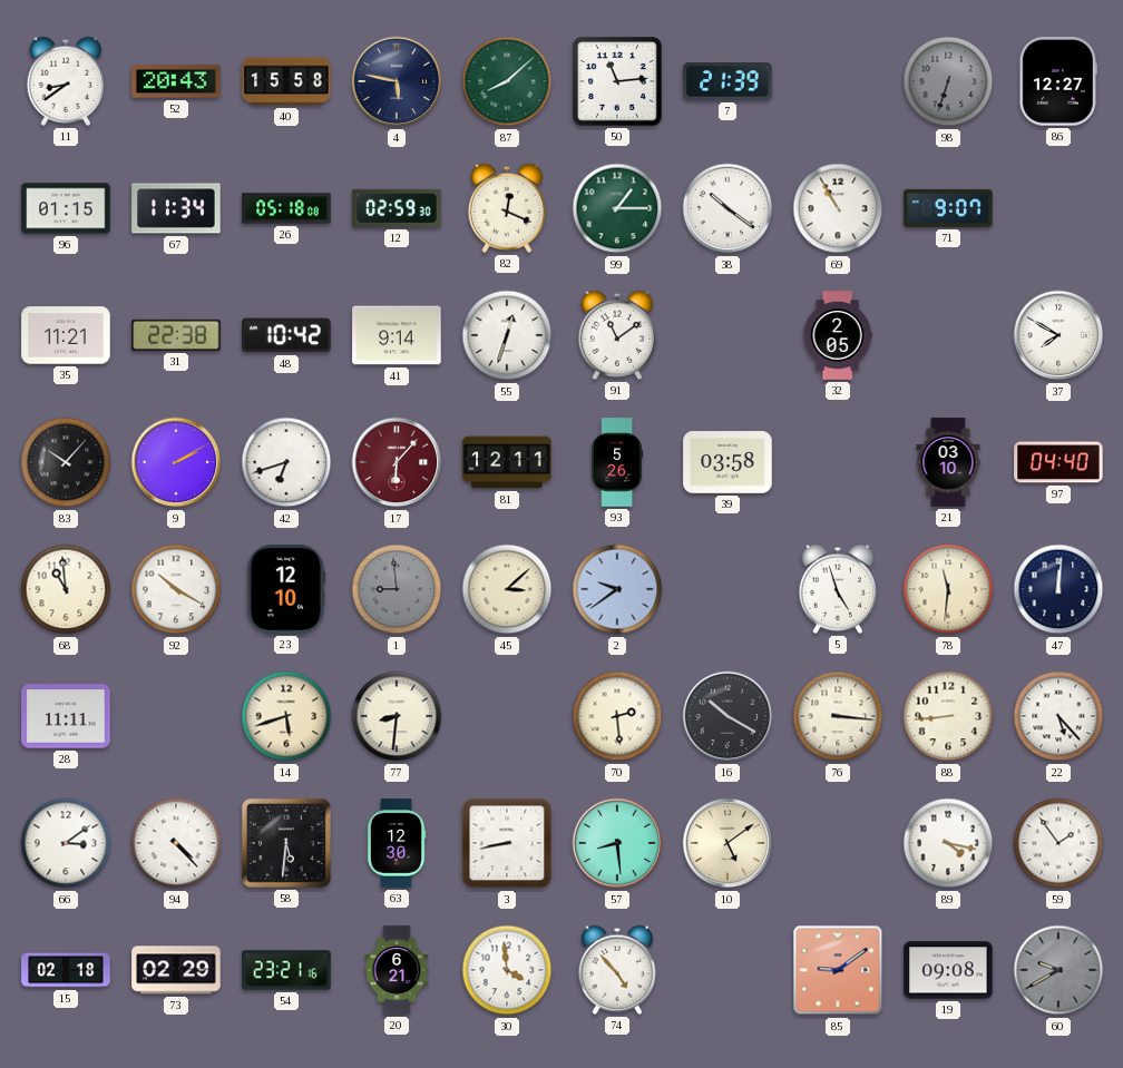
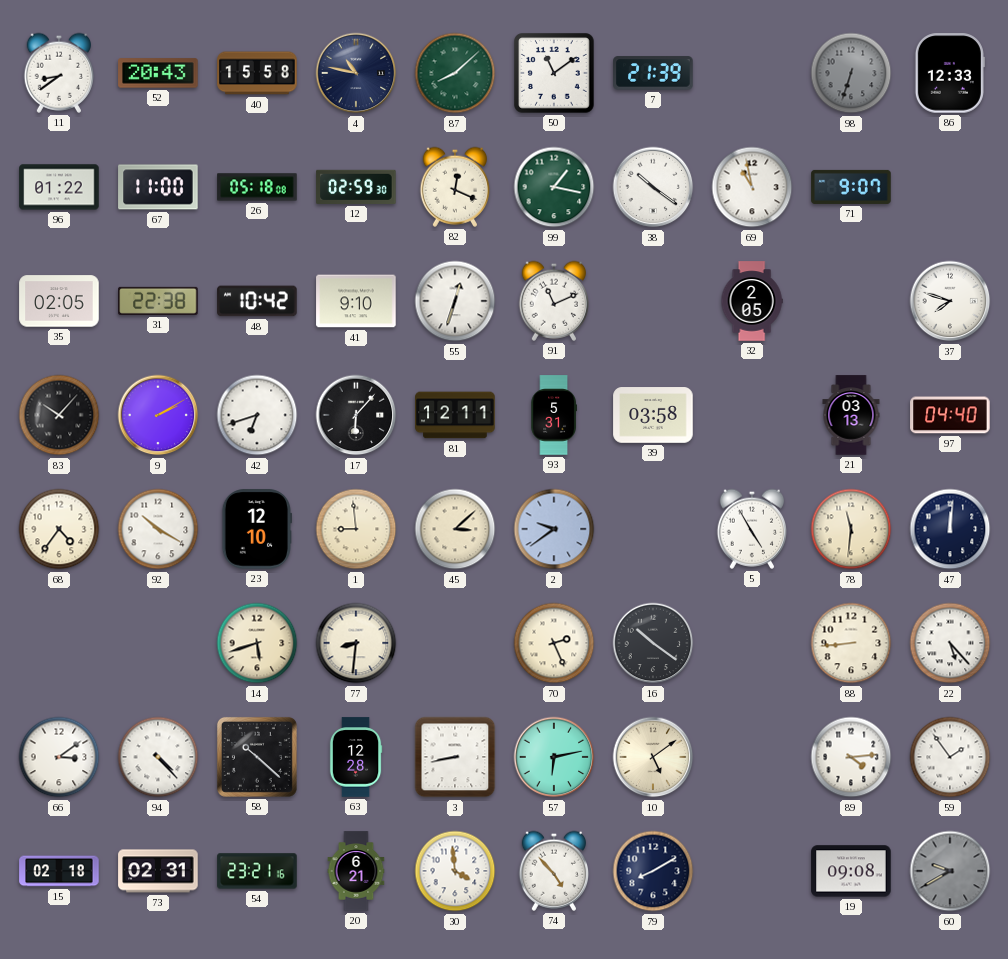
4: 5:47 -> 10:47 (356, 73)
50: 11:14 -> 11:09 (554, 73)
86: 12:27 -> 12:33 (950, 73)
96: 01:15 -> 01:22 (59, 187)
67: 11:34 -> 11:00 (158, 187)
99: 1:15 -> 1:17 (554, 187)
69: 10:55 -> 10:58 (752, 187)
35: 11:21 -> 02:05 (59, 301)
41: 9:14 -> 9:10 (356, 301)
91: 11:09 -> 11:11 (553, 301)
37: 7:50 -> 7:48 (950, 301)
17 dial: burgundy -> black (356, 415)
93: 5:26 -> 5:31 (553, 415)
21: 03:10 -> 03:13 (851, 415)
68: 10:59 -> 4:36 (59, 529)
1 dial: grey -> cream (356, 529)
5: 4:57 -> 4:55 (751, 529)
28: 11:11 -> none (66, 716)
70: 2:29 -> 2:26 (554, 643)
16: 10:20 -> 10:21 (653, 643)
76: 3:16 -> none (838, 716)
58: 5:31 -> 10:22 (257, 757)
63: 12:30 -> 12:28 (356, 757)
57: 8:29 -> 6:13 (554, 757)
89: 4:17 -> 4:14 (851, 757)
73: 02:29 -> 02:31 (158, 871)
79: none -> 8:10 (653, 871)
85: 9:09 -> none (838, 970)
